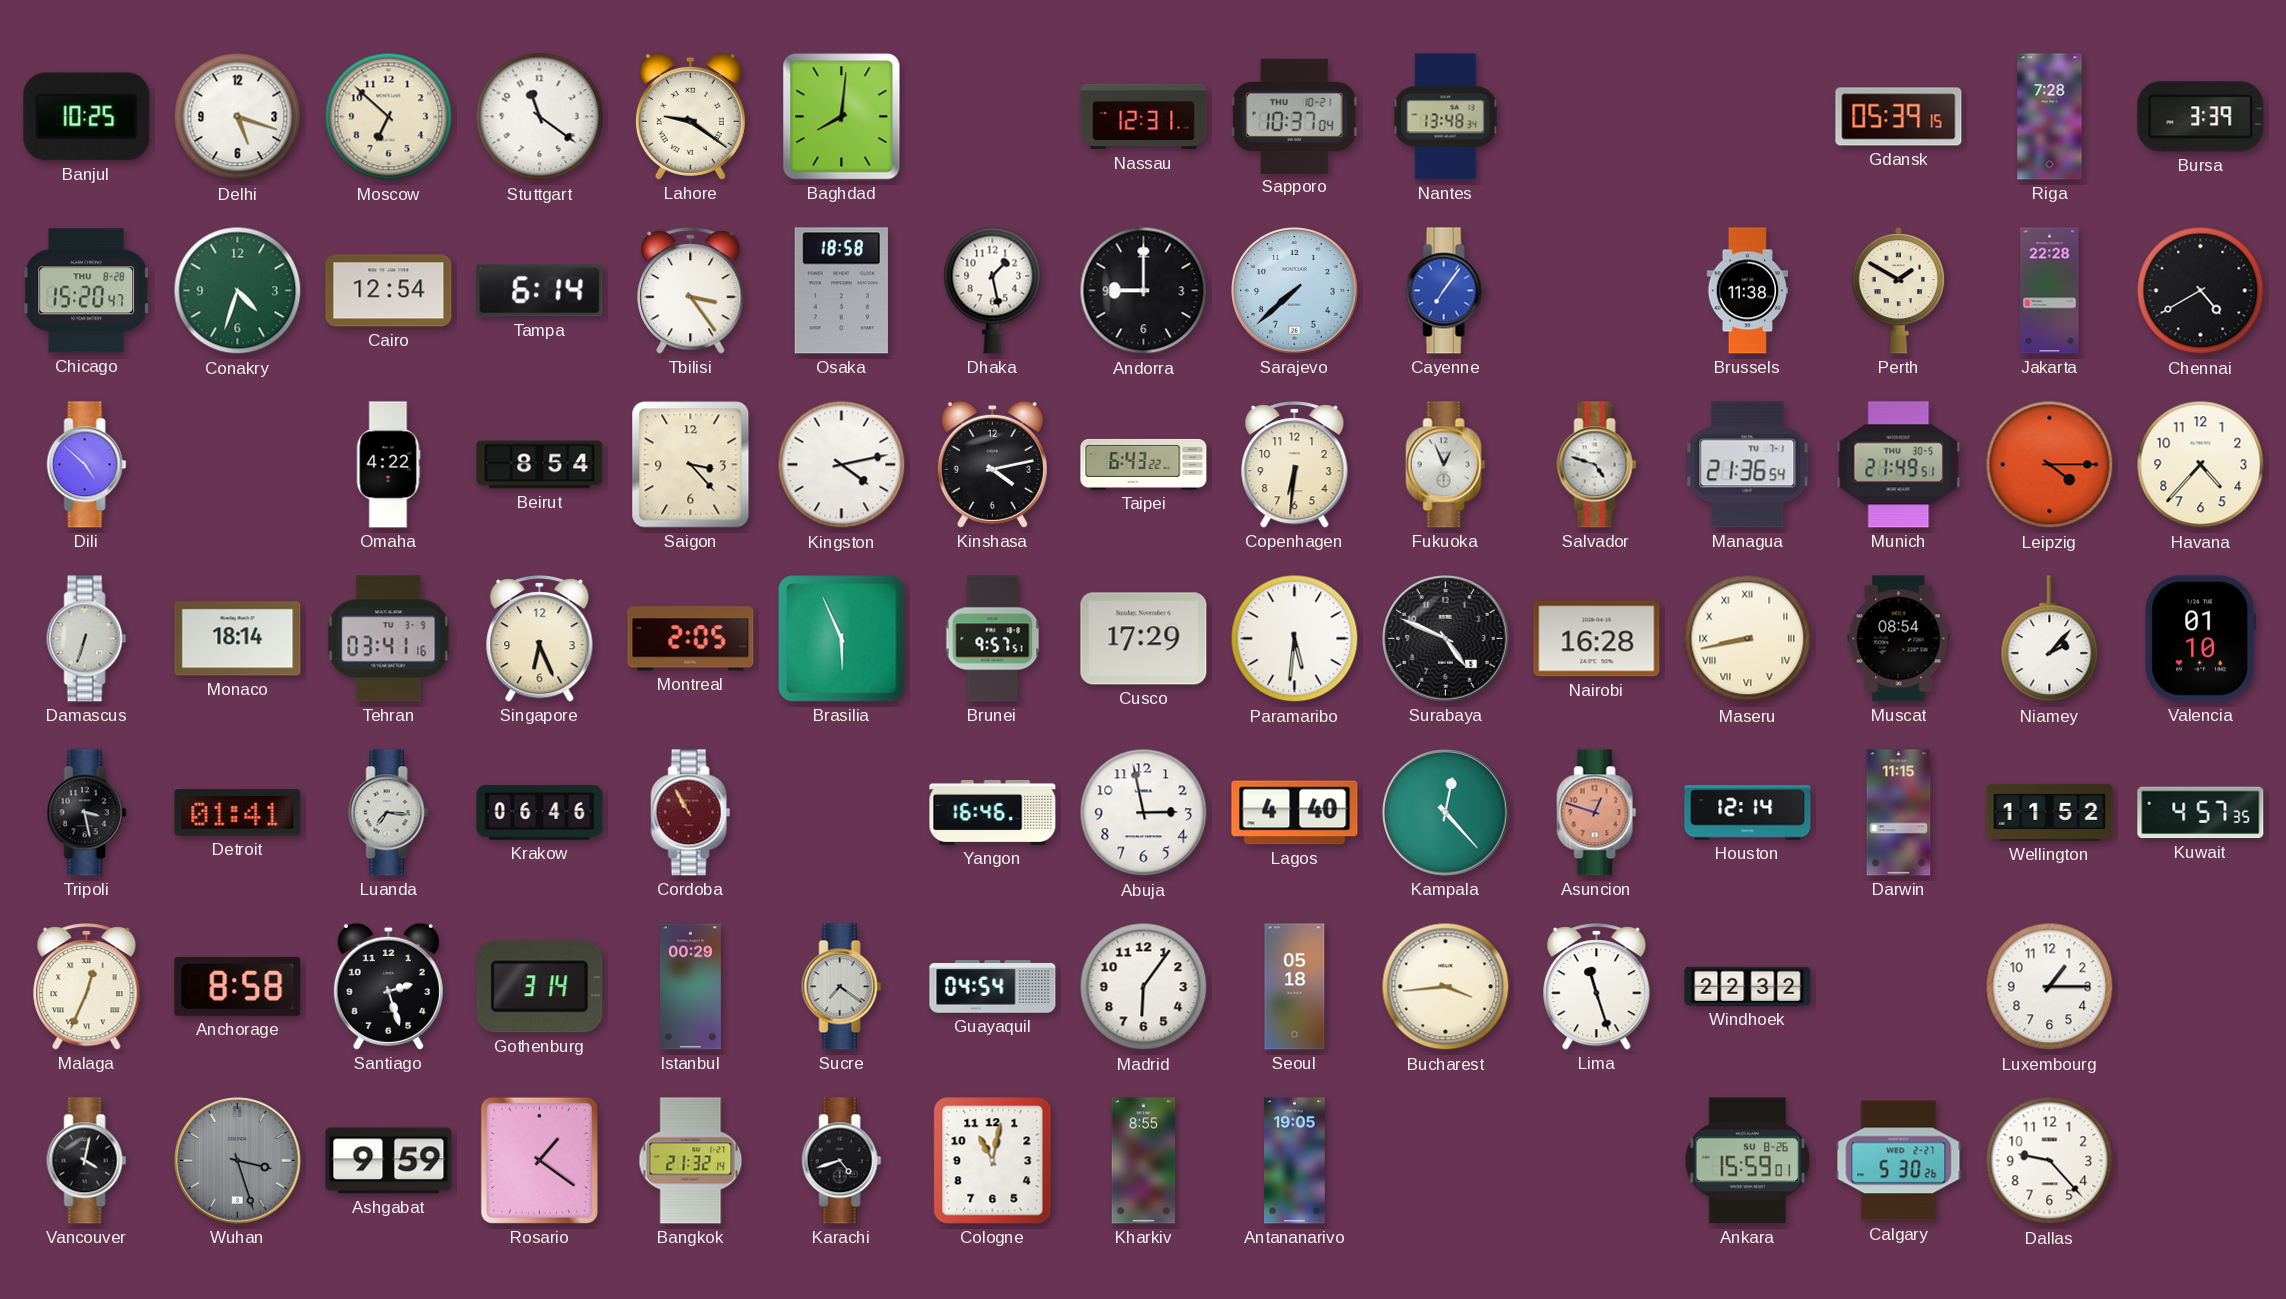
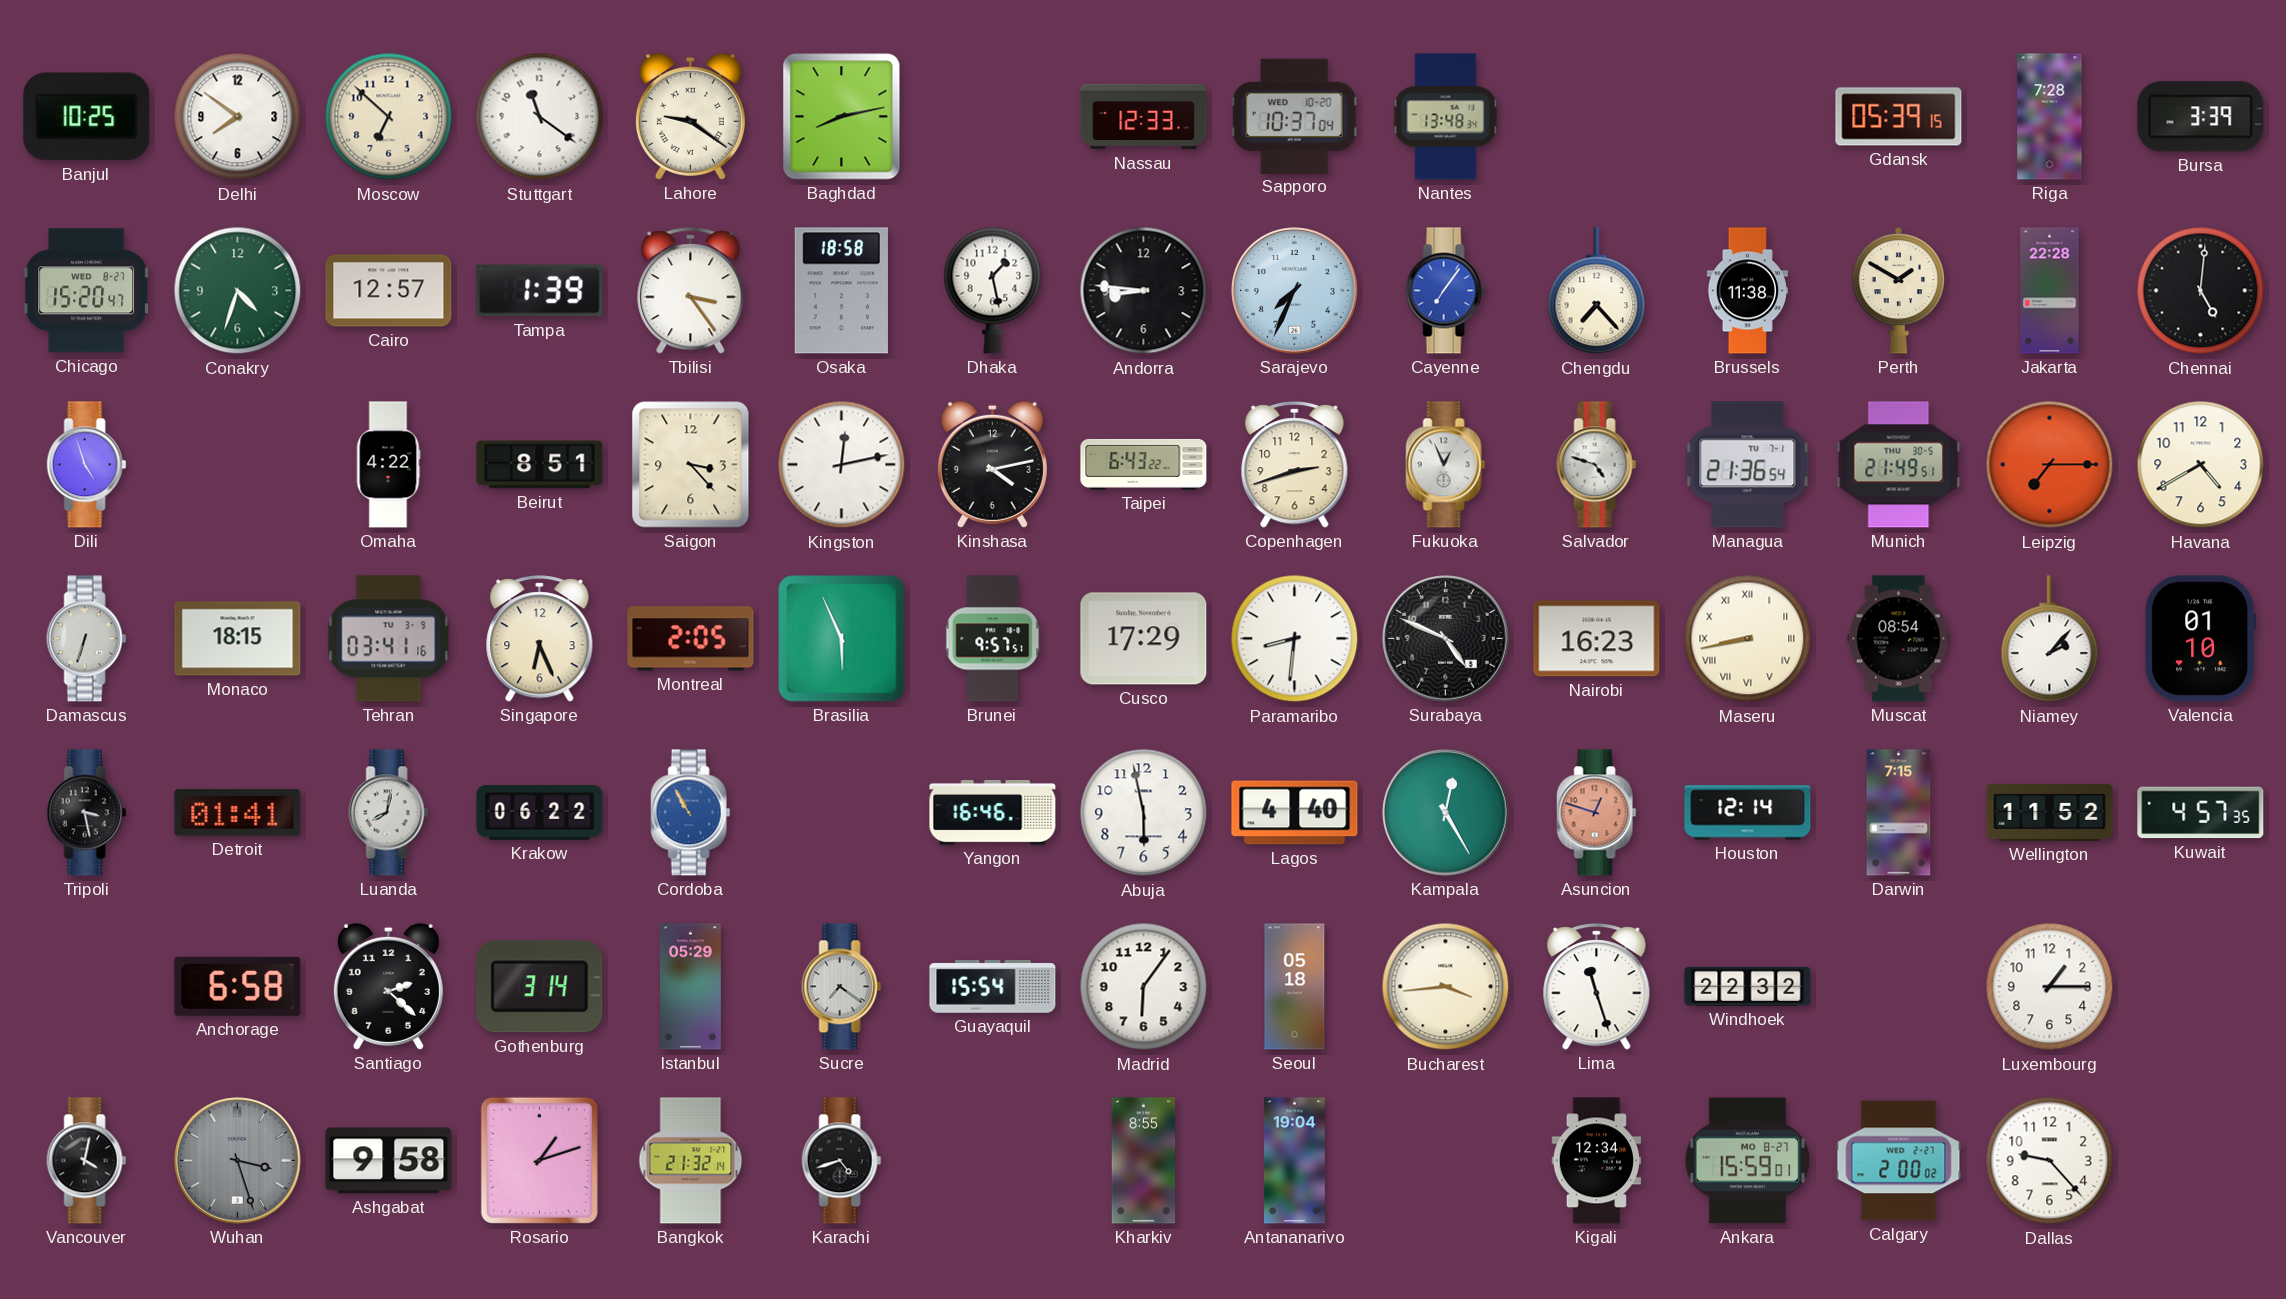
Delhi: 5:18 -> 7:51 (238, 117)
Baghdad: 8:01 -> 8:13 (842, 117)
Nassau: 12:31 -> 12:33 (1144, 117)
Sapporo date: THU 10-21 -> WED 10-20 (1294, 116)
Chicago date: THU 8-28 -> WED 8-27 (87, 291)
Cairo: 12:54 -> 12:57 (389, 291)
Tampa: 6:14 -> 1:39 (540, 291)
Andorra: 9:00 -> 8:46 (1144, 291)
Sarajevo: 7:38 -> 7:34 (1295, 291)
Chengdu: none -> 7:23 (1597, 291)
Chennai: 4:40 -> 5:01 (2201, 291)
Dili: 4:52 -> 4:57 (87, 465)
Beirut: 8:54 -> 8:51 (540, 465)
Kingston: 4:13 -> 12:13 (842, 465)
Copenhagen: 6:31 -> 2:42 (1295, 465)
Leipzig: 4:15 -> 7:15 (2050, 465)
Havana: 4:37 -> 4:40 (2201, 465)
Monaco: 18:14 -> 18:15 (238, 639)
Paramaribo: 5:31 -> 8:31 (1295, 639)
Nairobi: 16:28 -> 16:23 (1597, 639)
Luanda: 7:16 -> 8:02 (389, 813)
Krakow: 06:46 -> 06:22 (540, 813)
Cordoba dial: burgundy -> blue (691, 813)
Abuja: 2:58 -> 5:58 (1144, 813)
Kampala: 12:23 -> 12:25 (1446, 813)
Darwin: 11:15 -> 7:15 (1899, 813)
Malaga: 12:34 -> none (87, 987)
Anchorage: 8:58 -> 6:58 (238, 986)
Santiago: 2:27 -> 2:22 (388, 986)
Istanbul: 00:29 -> 05:29 (690, 987)
Guayaquil: 04:54 -> 15:54 (993, 987)
Ashgabat: 9:59 -> 9:58 (389, 1161)
Rosario: 1:21 -> 1:12 (539, 1160)
Cologne: 11:02 -> none (993, 1161)
Antananarivo: 19:05 -> 19:04 (1295, 1161)
Kigali: none -> 12:34 (1597, 1161)
Ankara date: SU 8-26 -> MO 8-27 (1748, 1161)
Calgary: 5:30 -> 2:00 (1899, 1161)
